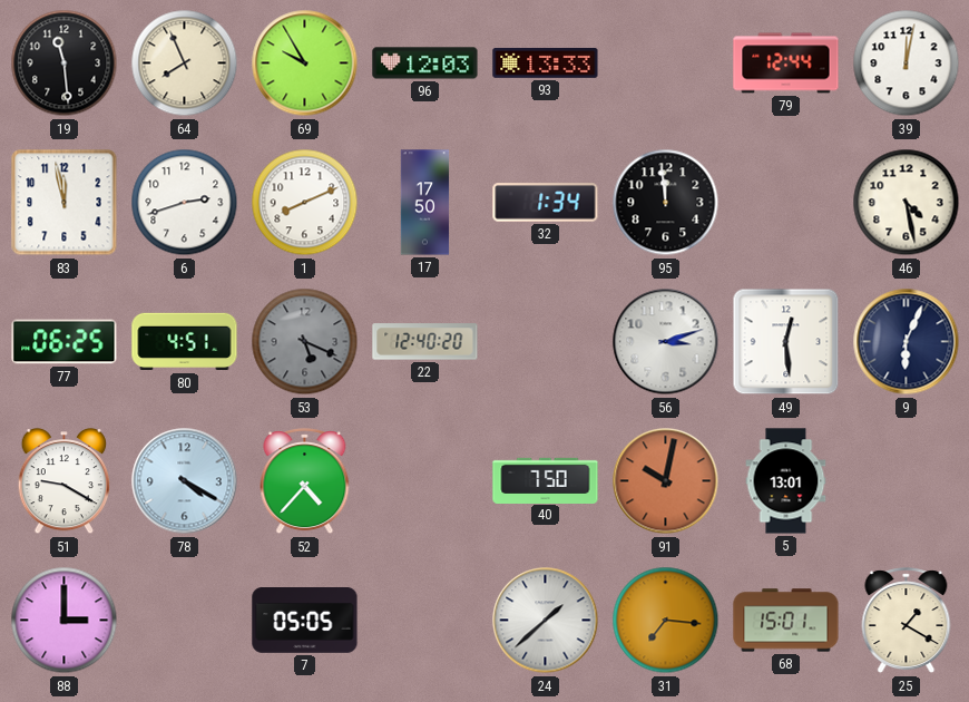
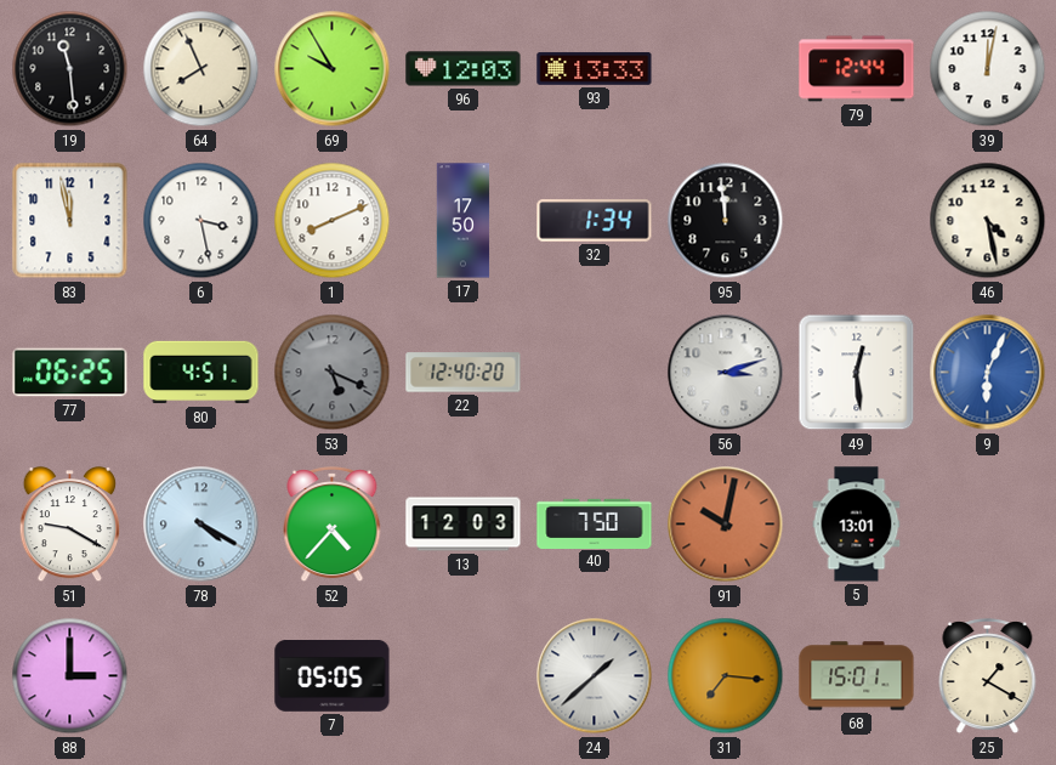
6: 2:42 -> 3:28 (201, 221)
9 dial: navy -> blue (988, 373)
13: none -> 12:03 (464, 525)
